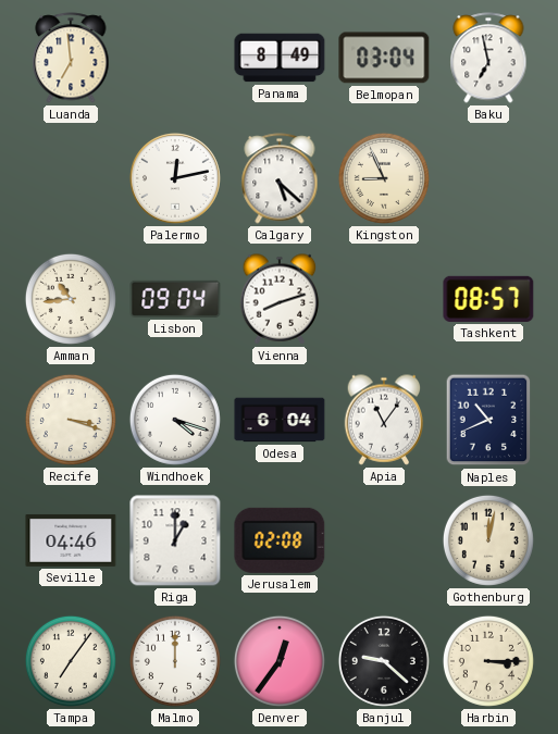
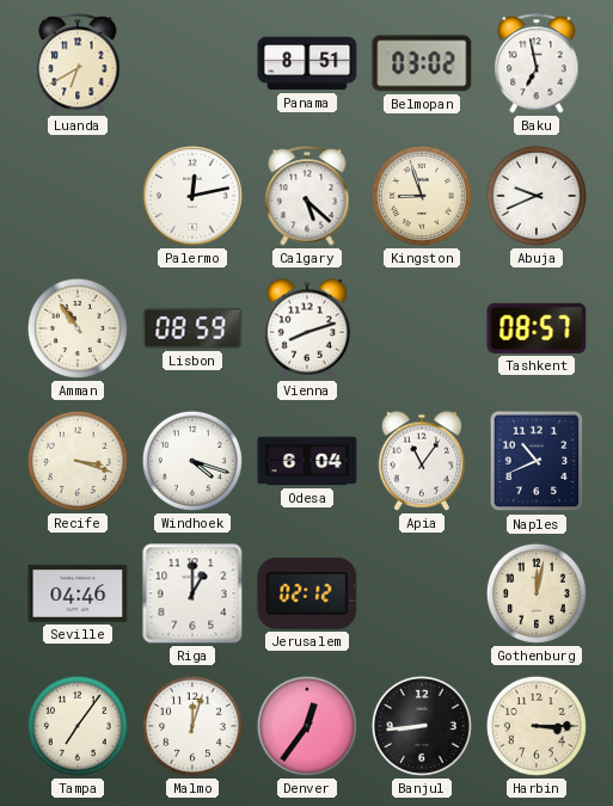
Luanda: 6:59 -> 6:40 (78, 63)
Panama: 8:49 -> 8:51 (307, 63)
Belmopan: 03:04 -> 03:02 (422, 63)
Kingston: 8:56 -> 8:57 (422, 196)
Abuja: none -> 9:41 (537, 196)
Amman: 10:44 -> 10:54 (78, 328)
Lisbon: 09:04 -> 08:59 (192, 328)
Jerusalem: 02:08 -> 02:12 (307, 593)
Malmo: 12:00 -> 12:03 (192, 726)
Banjul: 9:22 -> 8:44 (422, 726)
